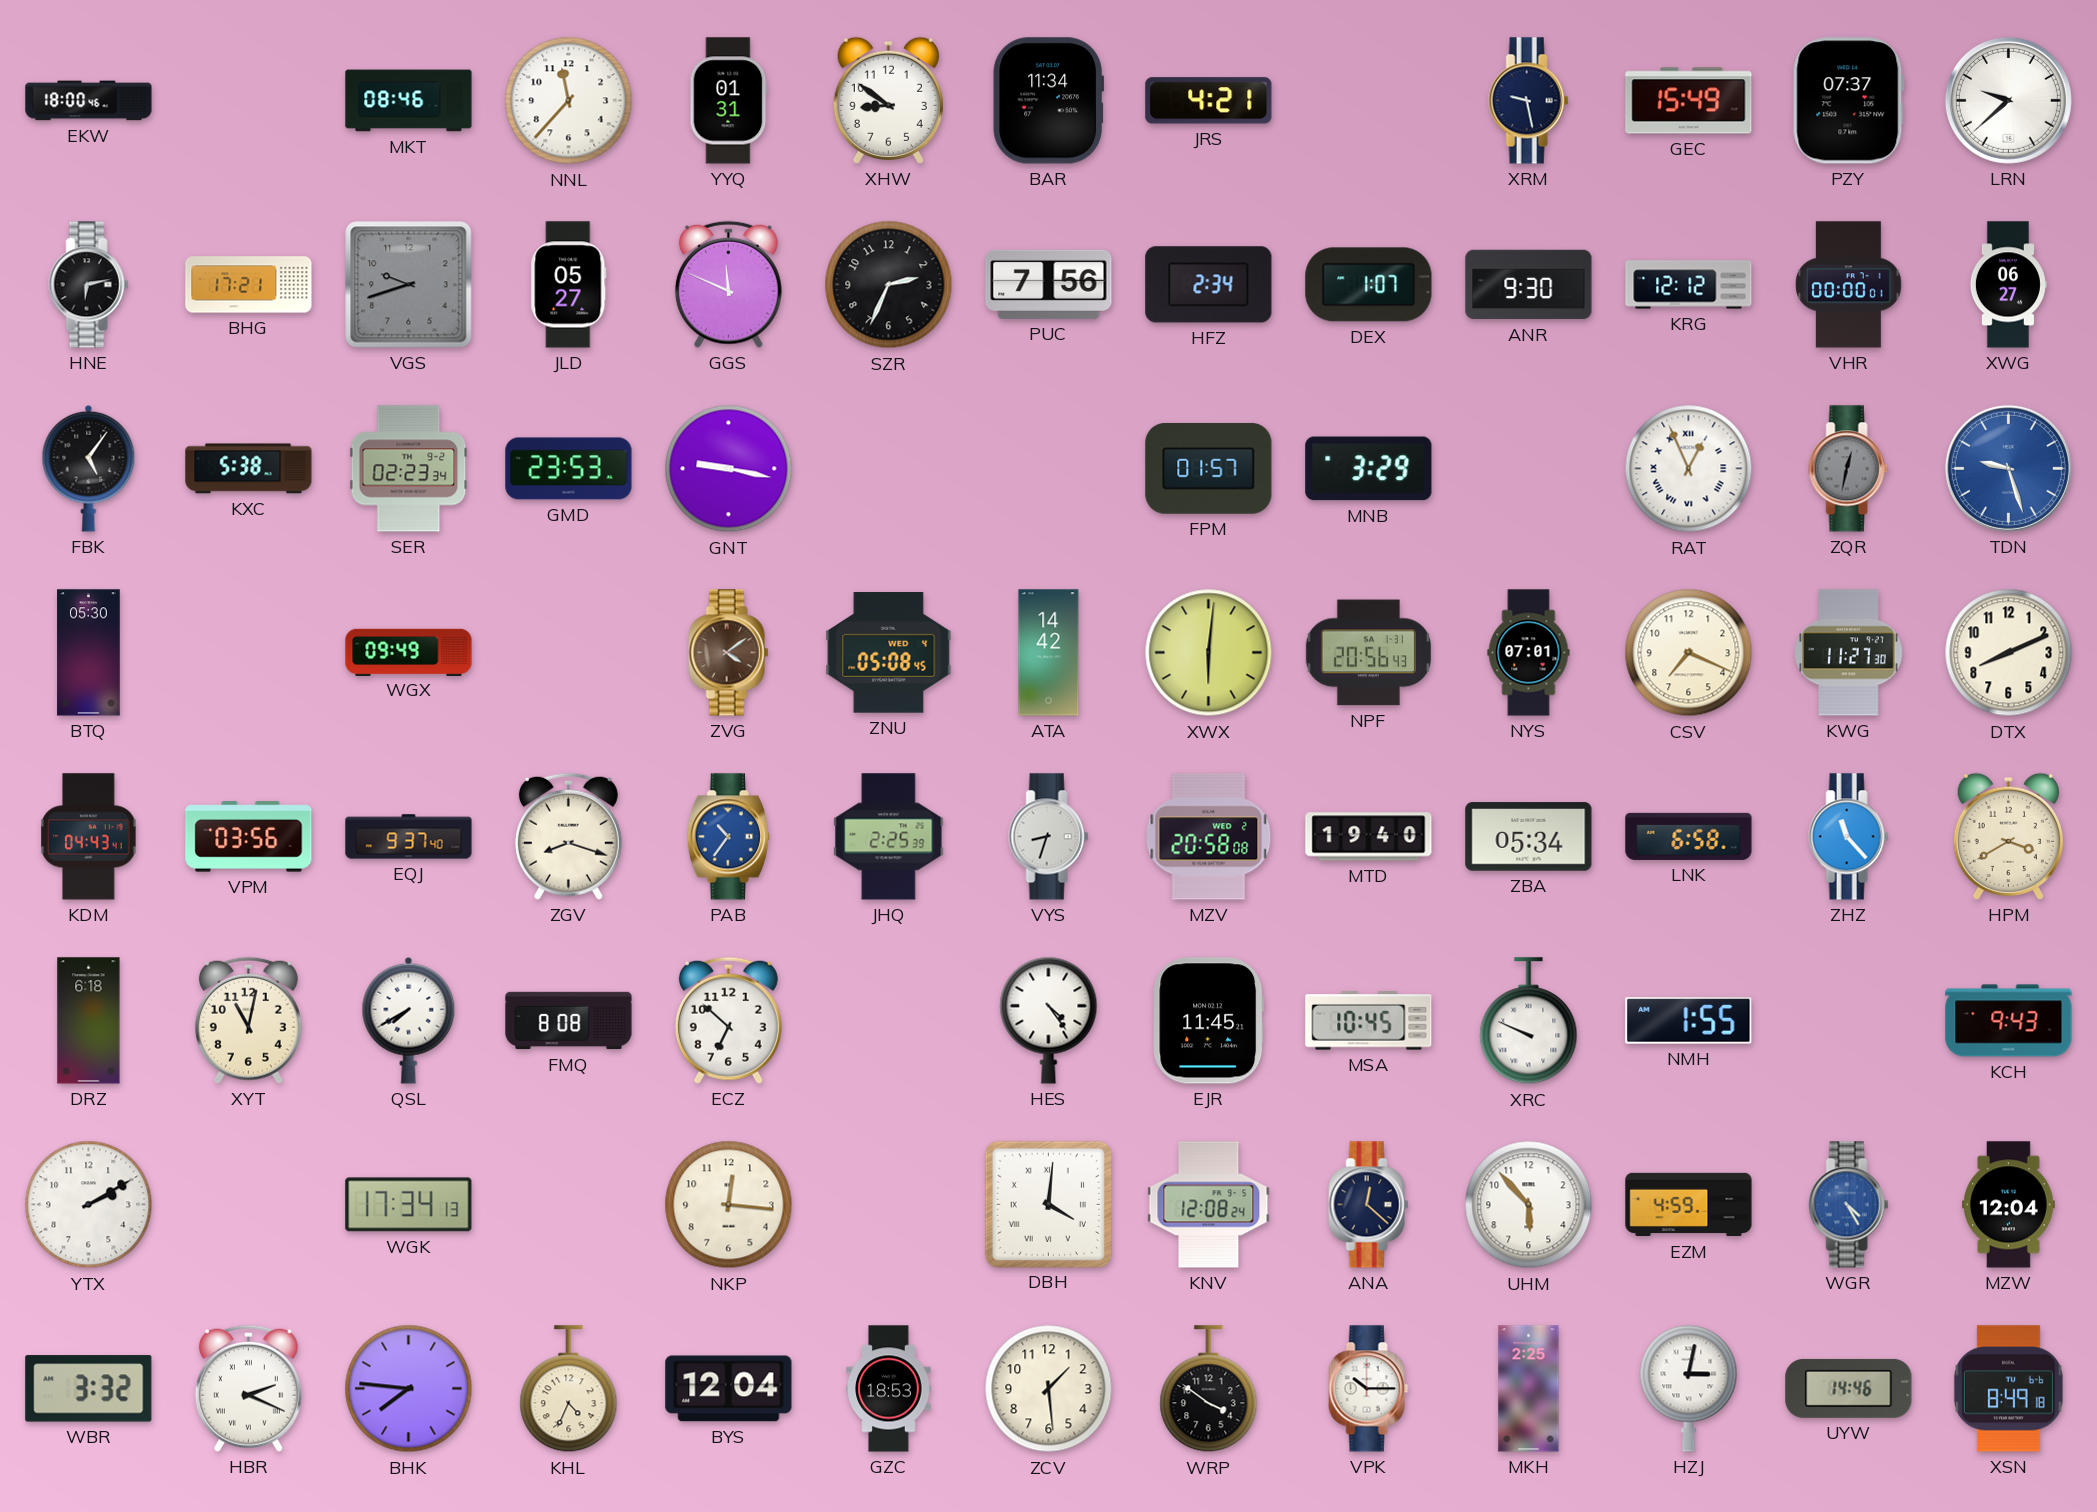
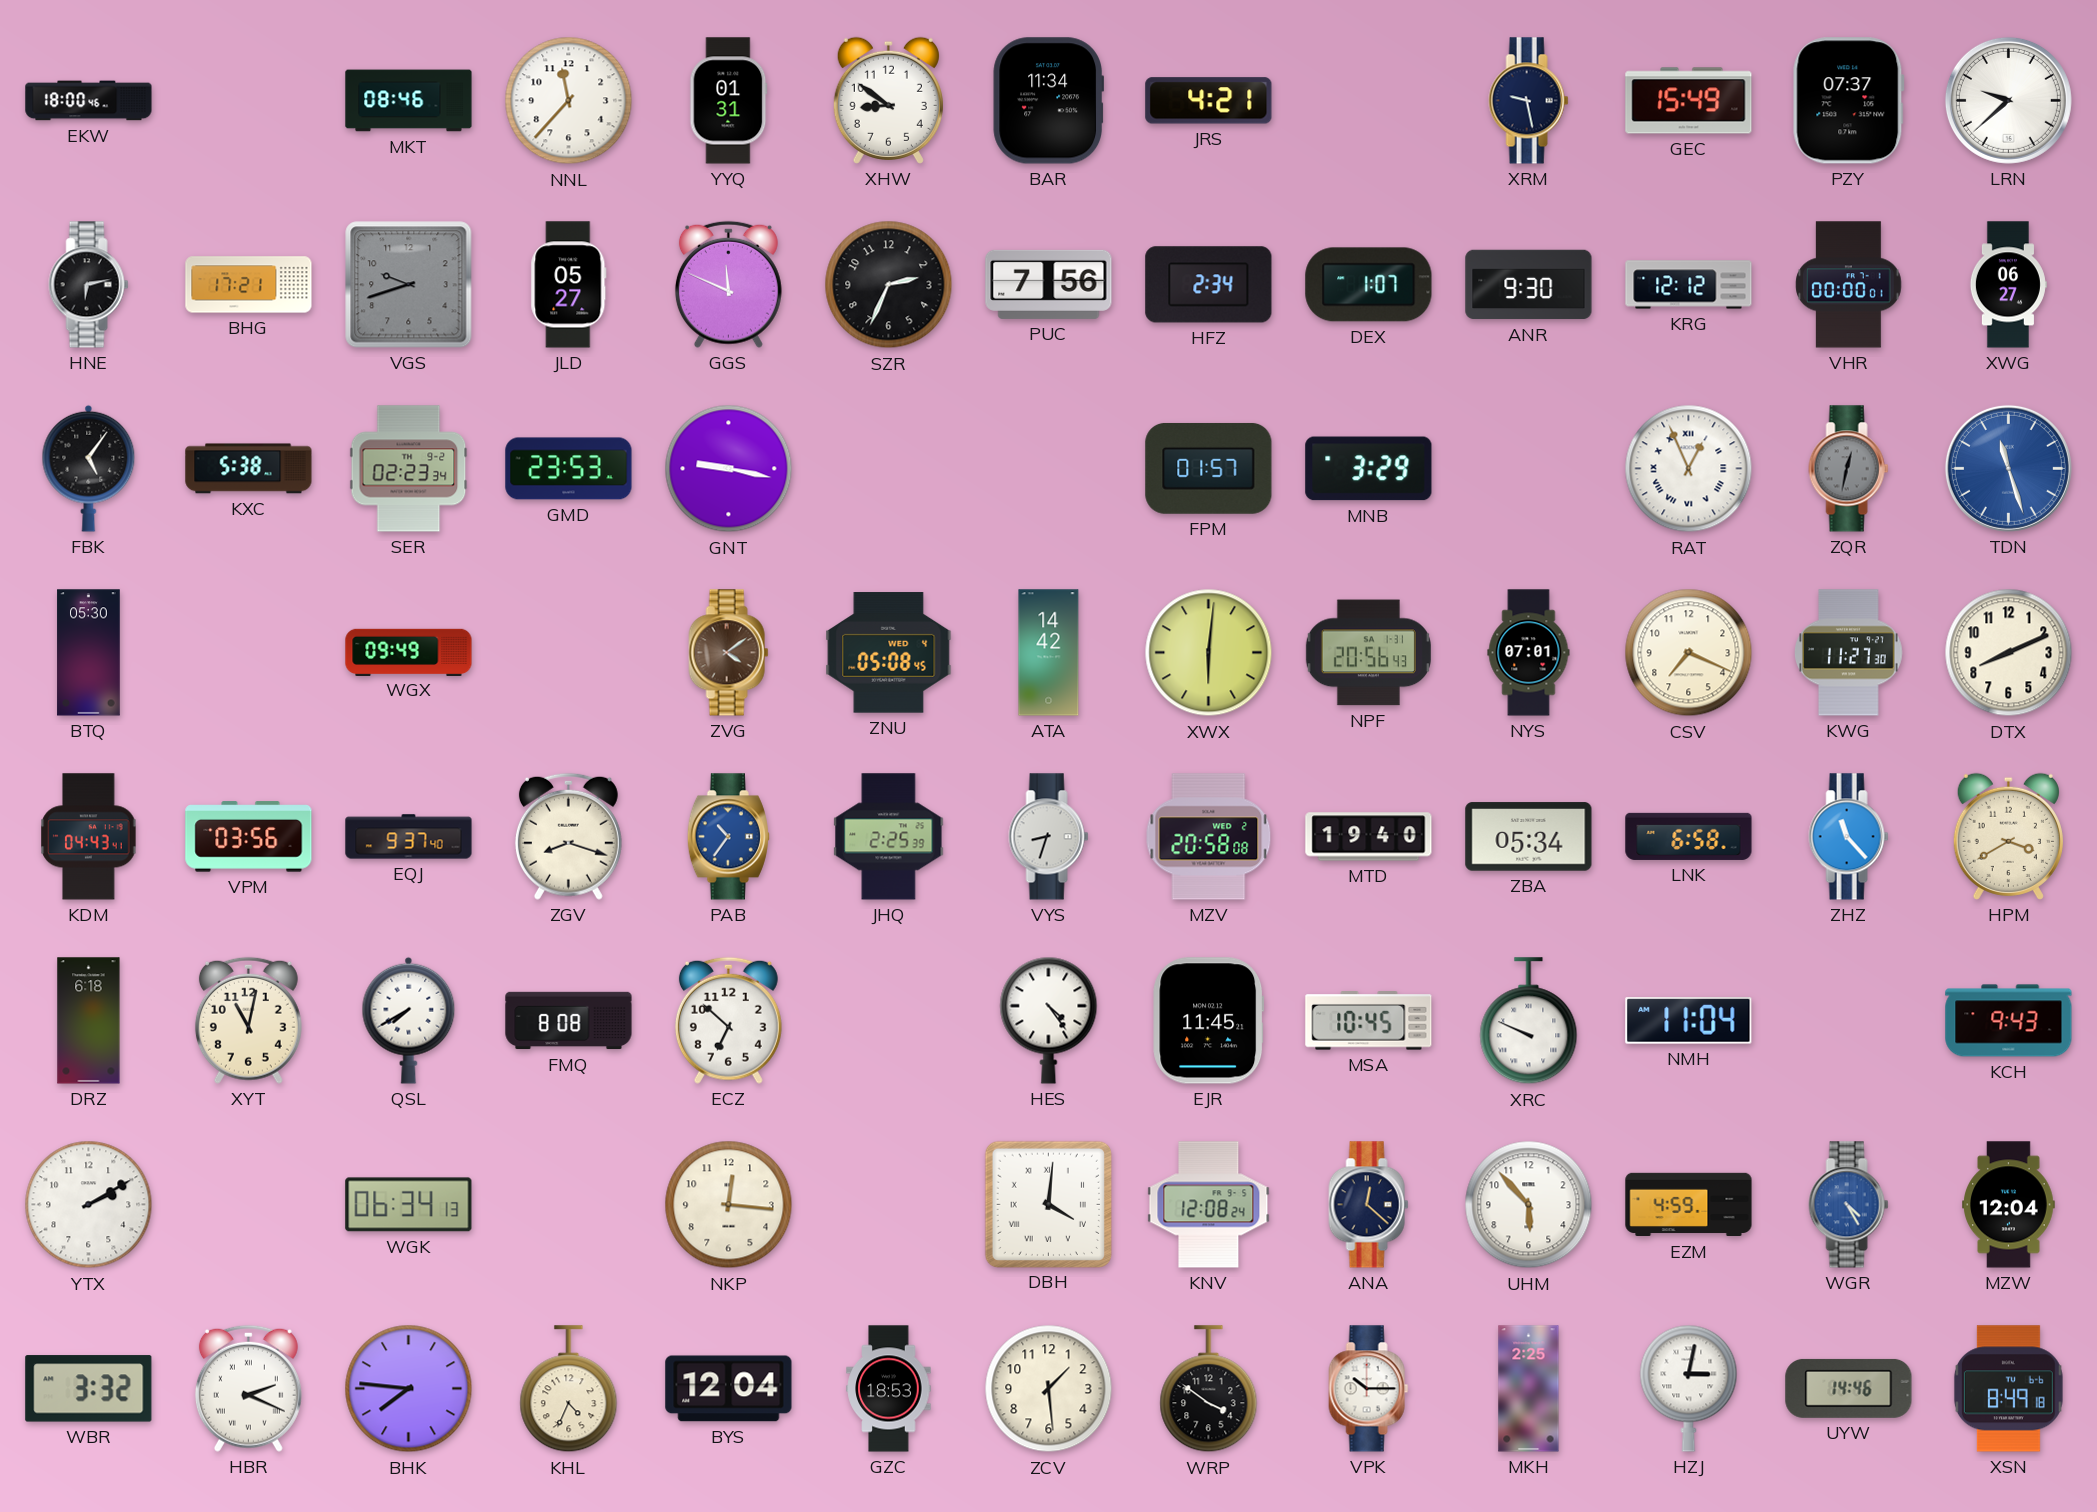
TDN: 9:27 -> 11:27 (2008, 468)
NMH: 1:55 -> 11:04 (1689, 1021)
WGK: 17:34 -> 06:34 (409, 1205)
